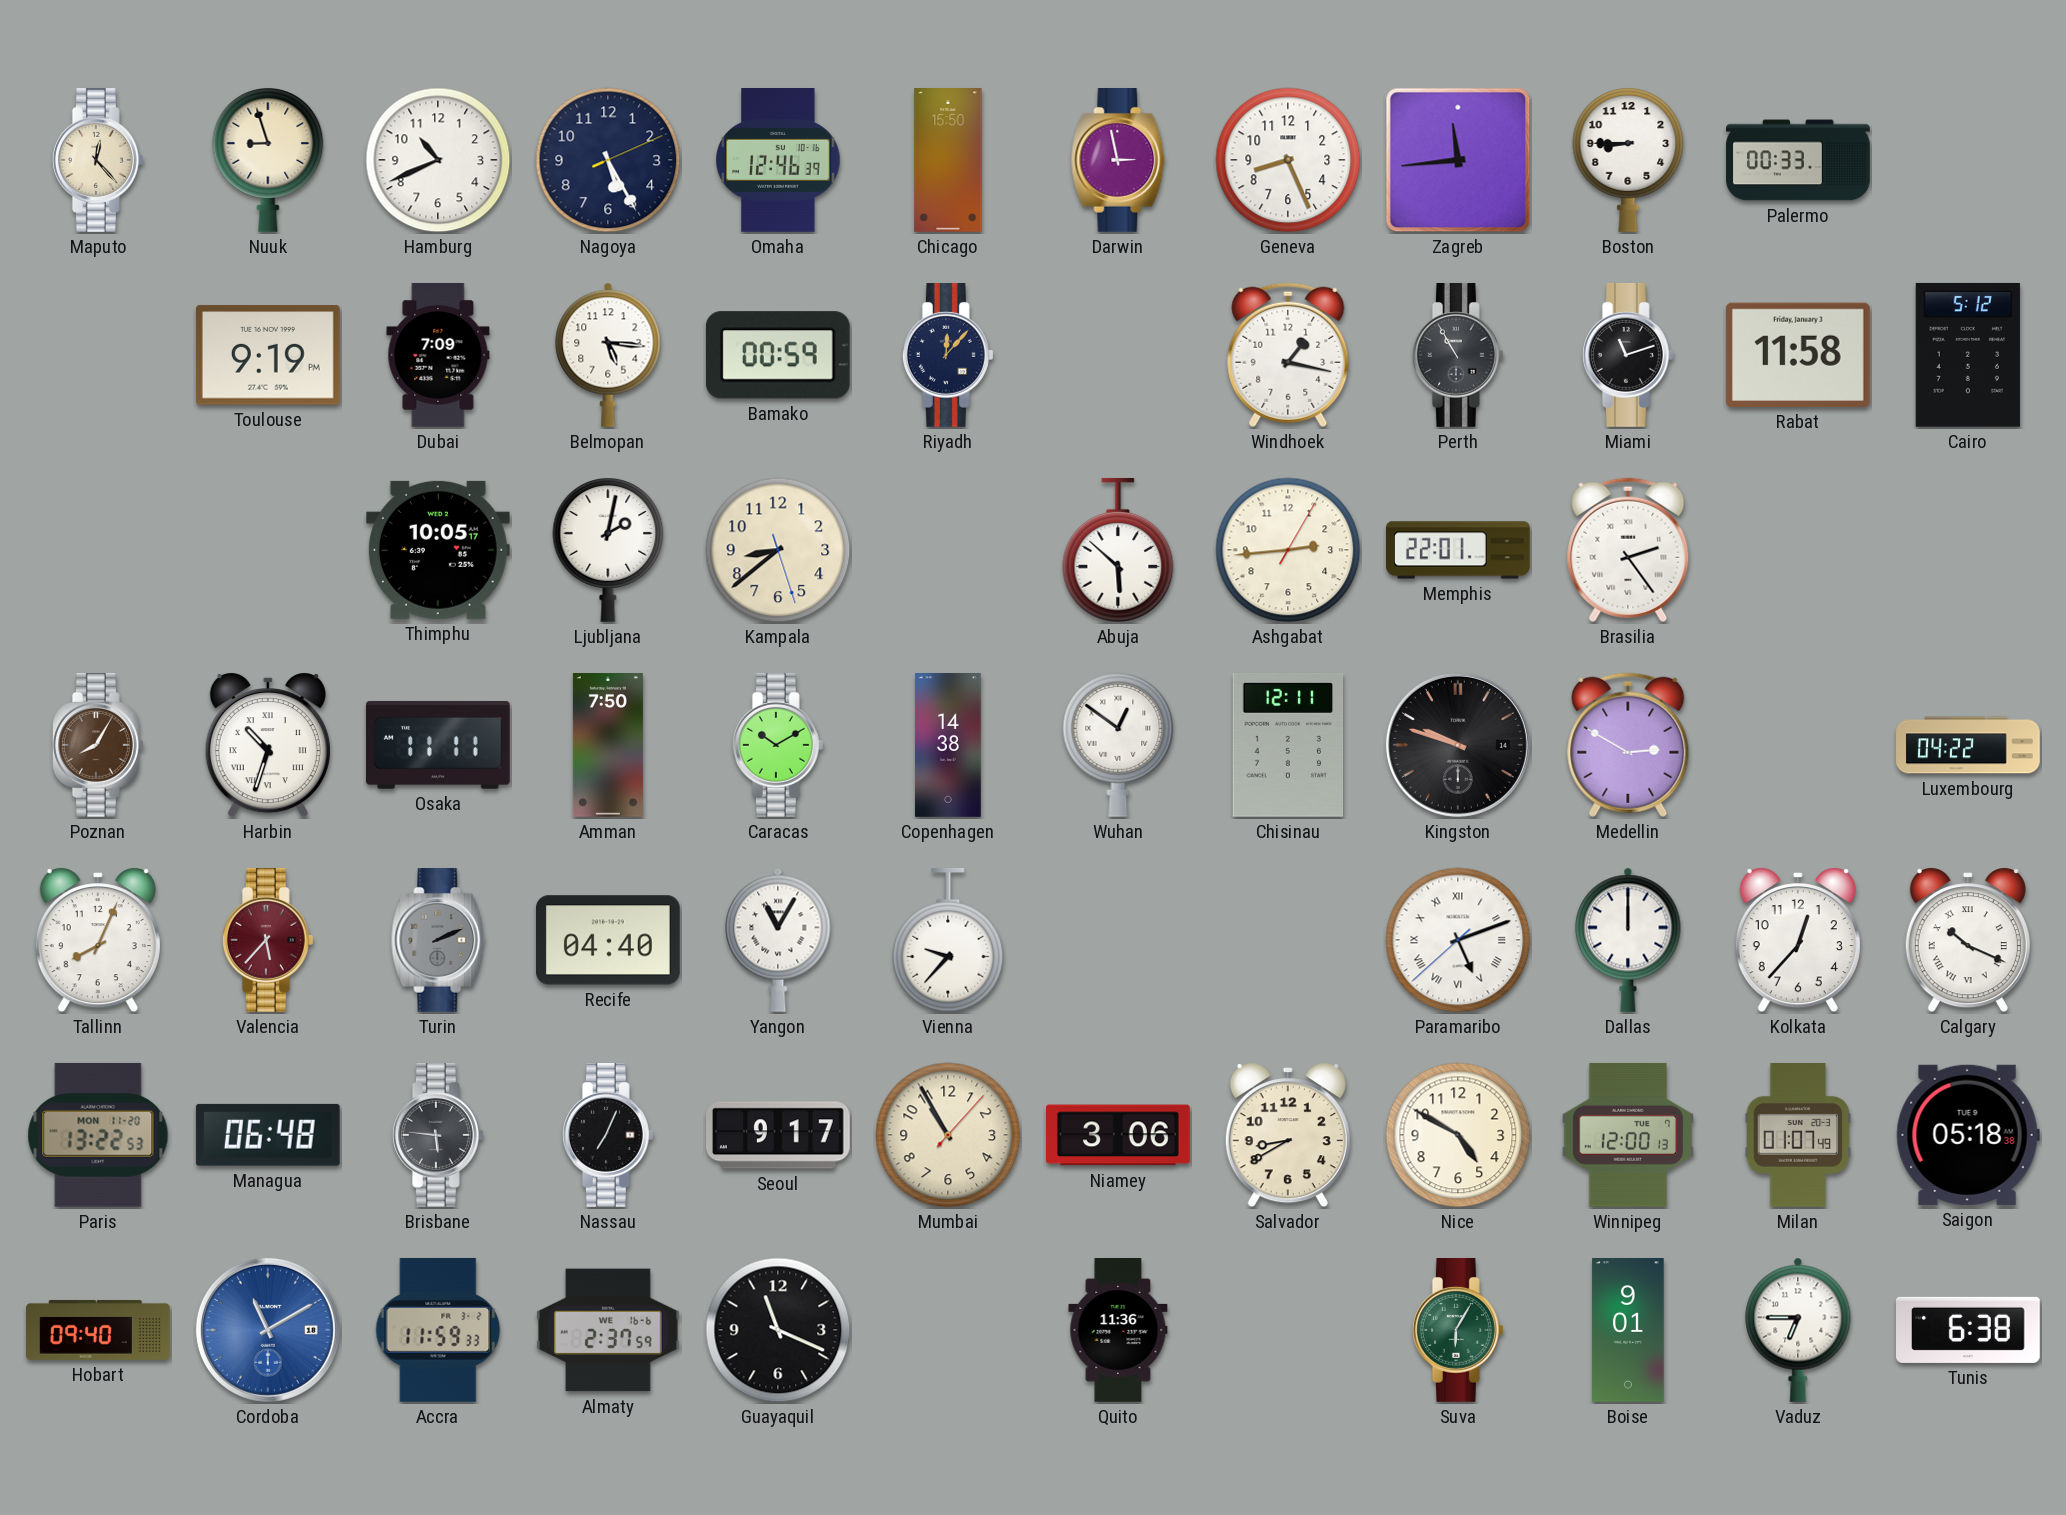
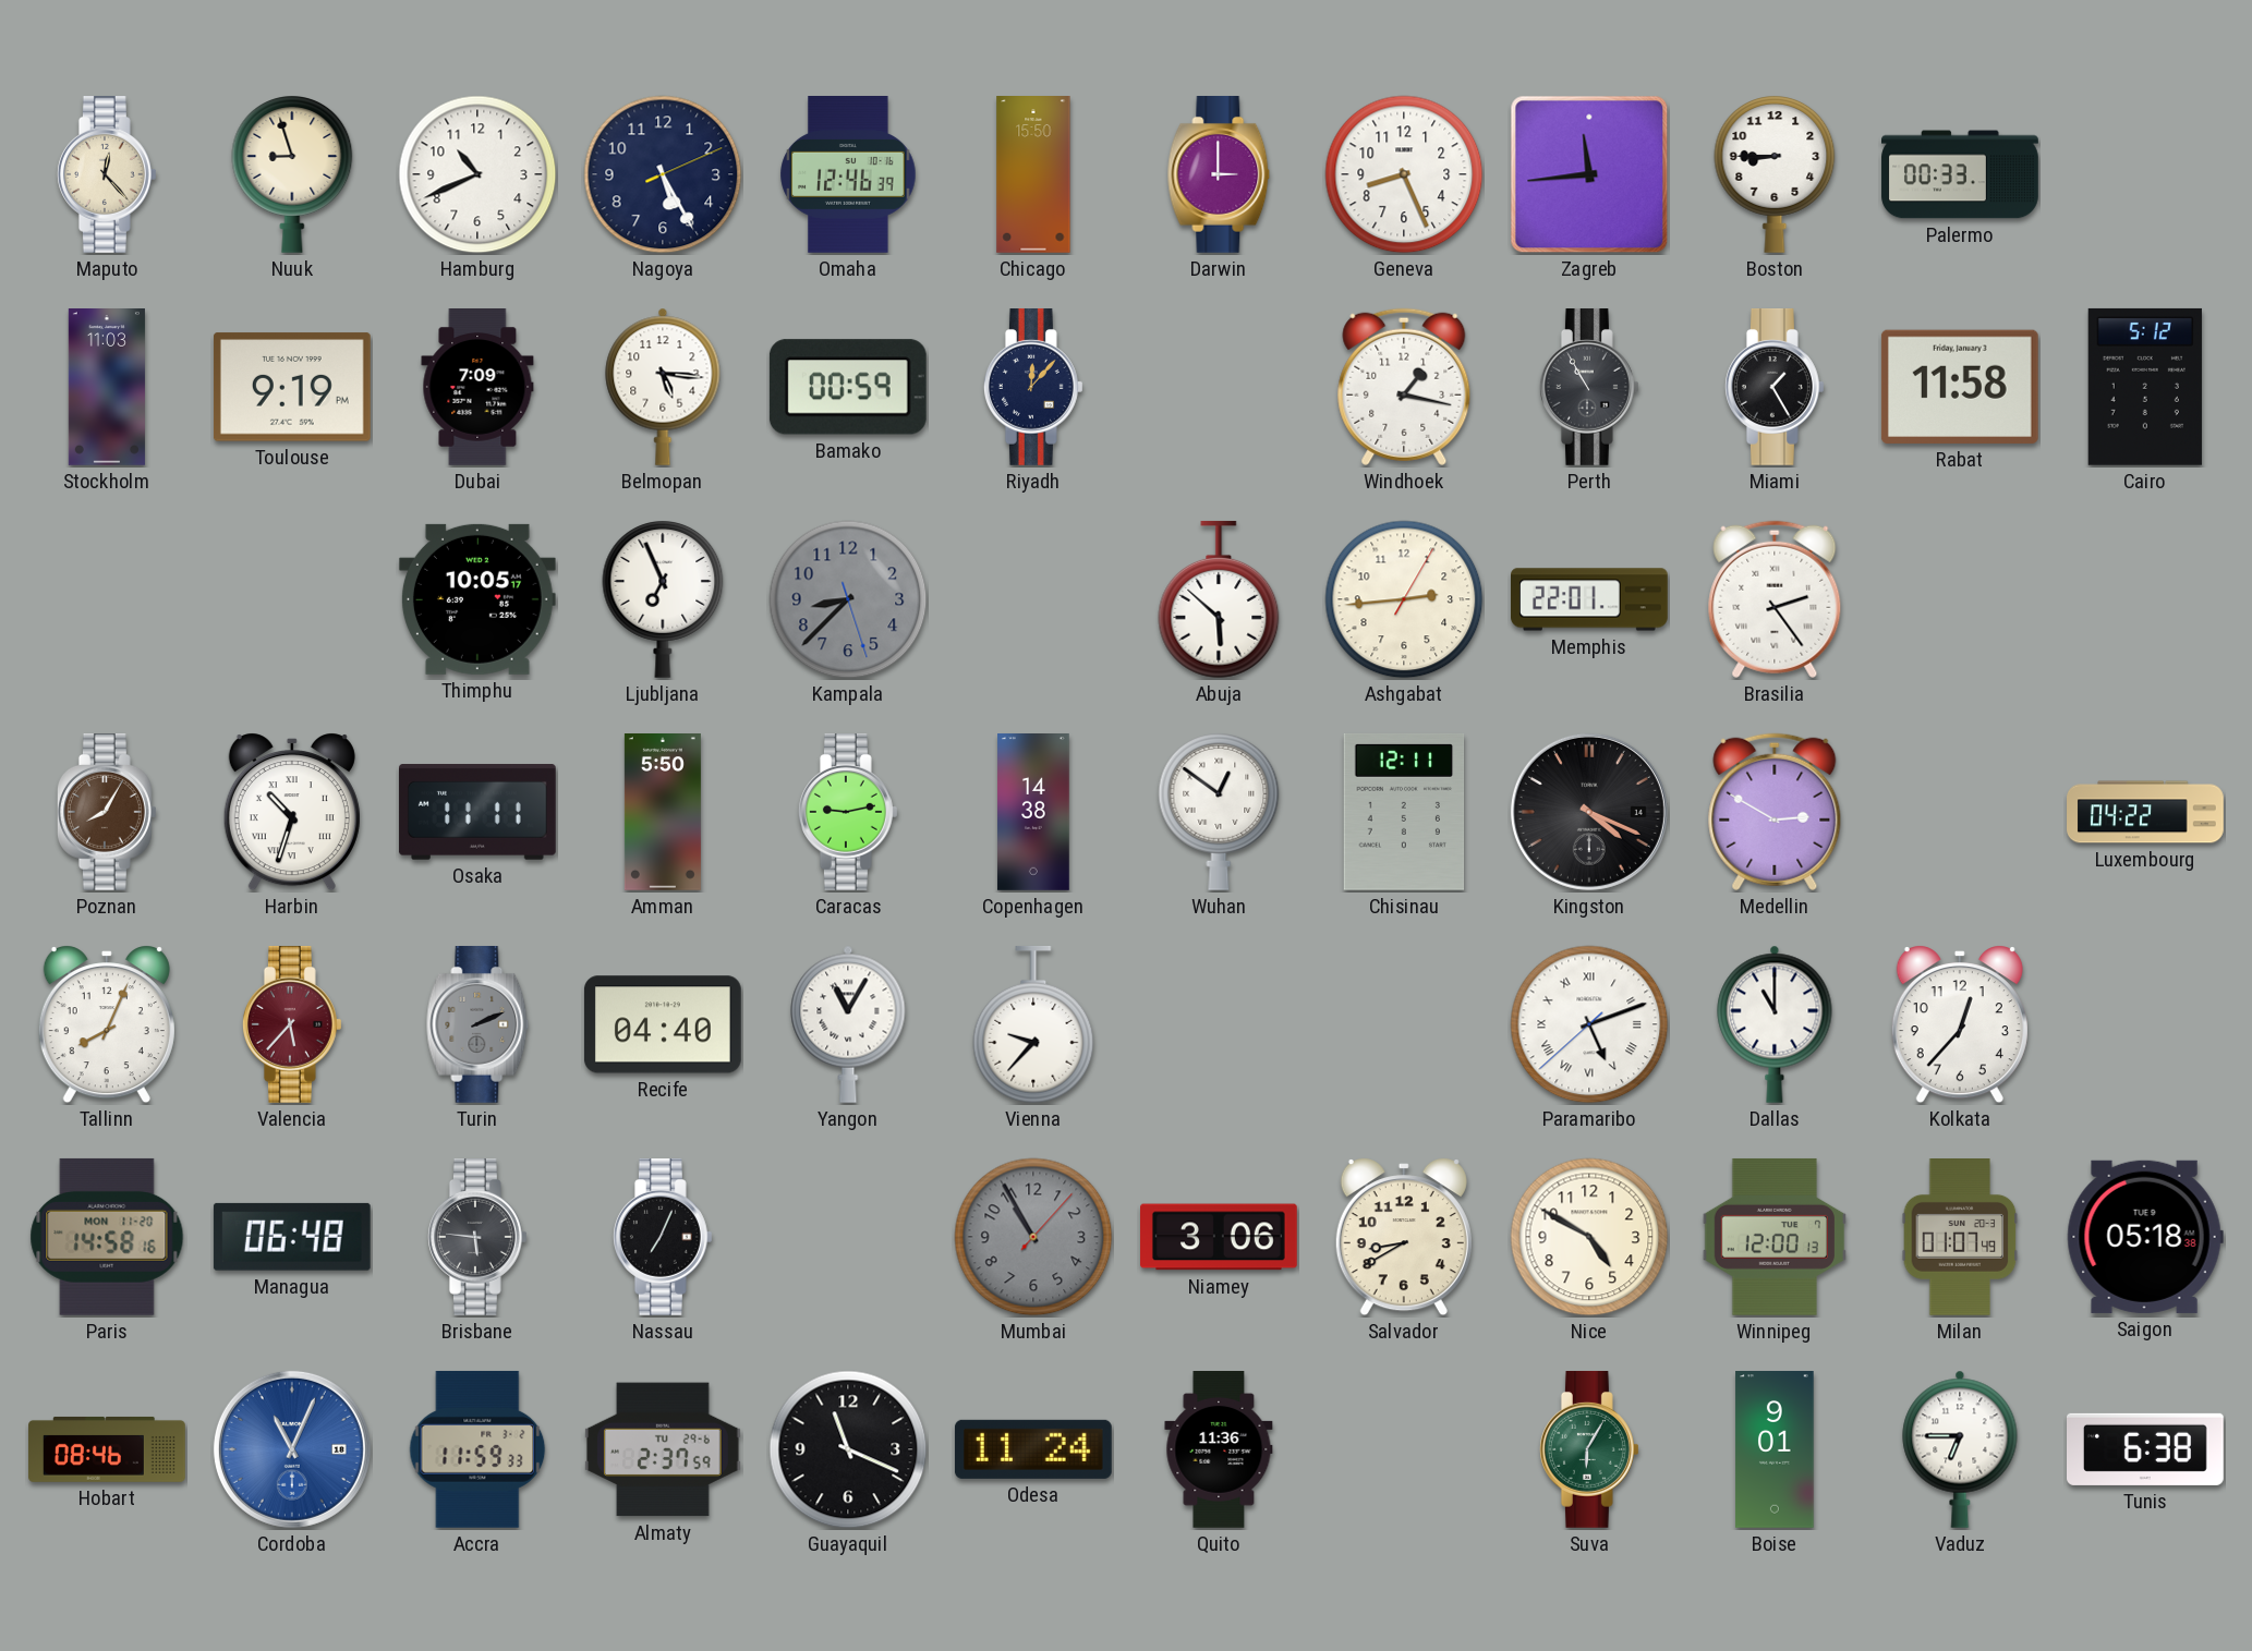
Darwin: 2:58 -> 3:00 (1219, 175)
Stockholm: none -> 11:03 (107, 388)
Miami: 11:12 -> 1:25 (1775, 388)
Ljubljana: 2:02 -> 6:56 (663, 599)
Kampala: 8:38 -> 8:37 (848, 599)
Kampala dial: cream -> grey (848, 599)
Amman: 7:50 -> 5:50 (663, 813)
Caracas: 10:10 -> 9:13 (848, 813)
Kingston: 9:48 -> 4:19 (1589, 812)
Dallas: 12:00 -> 11:00 (1775, 1024)
Calgary: 10:19 -> none (1968, 940)
Paris: 13:22 -> 14:58 (107, 1237)
Seoul: 9:17 -> none (779, 1135)
Mumbai dial: cream -> grey (1033, 1237)
Hobart: 09:40 -> 08:46 (107, 1449)
Cordoba: 11:10 -> 11:04 (292, 1449)
Almaty date: WE 16-6 -> TU 29-6 (663, 1449)
Odesa: none -> 11:24 (1033, 1449)
